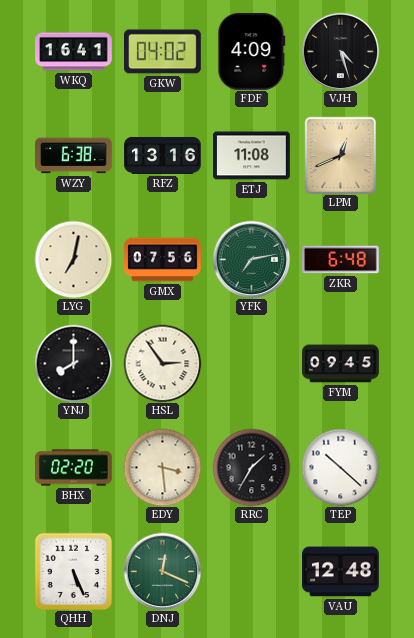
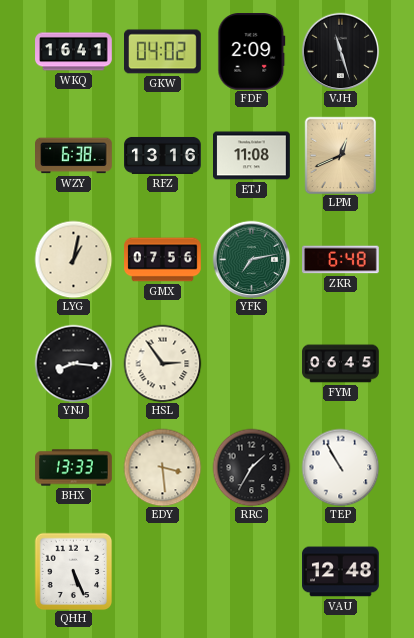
FDF: 4:09 -> 2:09 (252, 52)
VJH: 4:27 -> 11:27 (340, 51)
LYG: 7:02 -> 1:02 (73, 259)
YNJ: 8:00 -> 8:16 (73, 363)
FYM: 09:45 -> 06:45 (341, 364)
BHX: 02:20 -> 13:33 (74, 468)
TEP: 10:22 -> 10:55 (340, 467)
DNJ: 12:19 -> none (162, 571)
